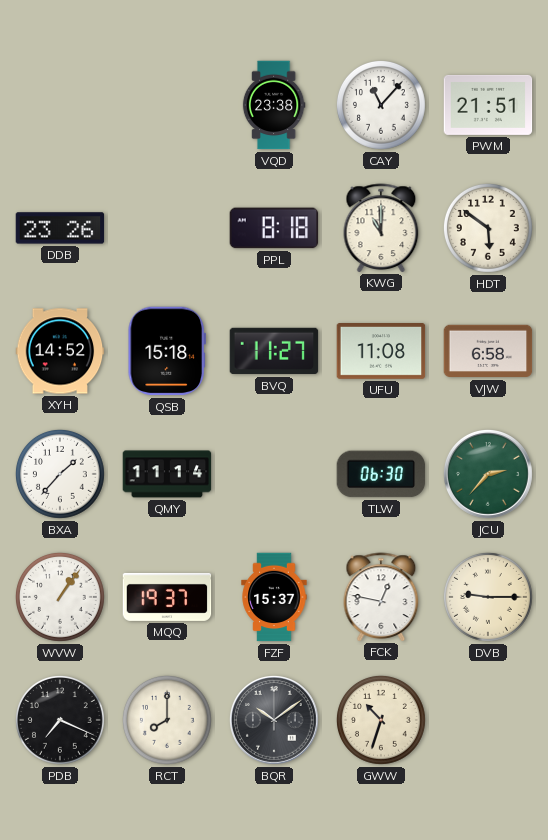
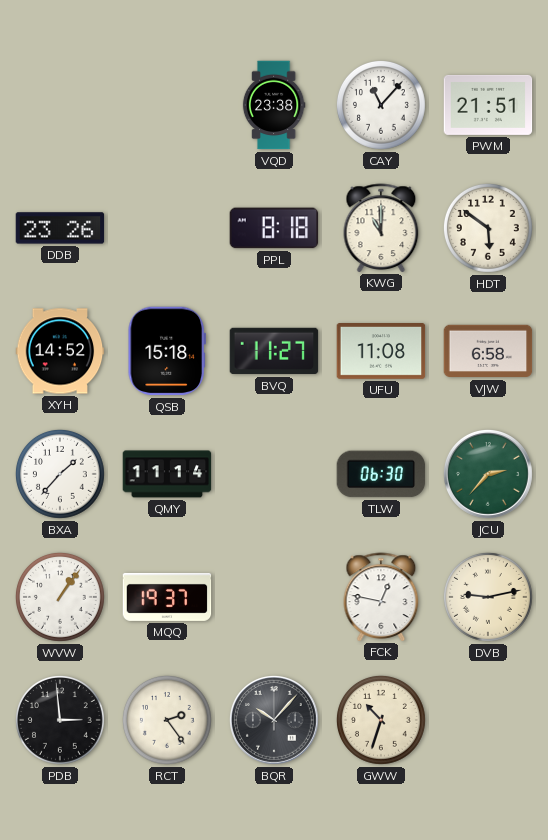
FZF: 15:37 -> none (274, 597)
DVB: 9:15 -> 9:13 (488, 597)
PDB: 7:19 -> 2:59 (60, 720)
RCT: 8:00 -> 2:24 (167, 720)
BQR: 10:09 -> 10:07 (274, 720)
